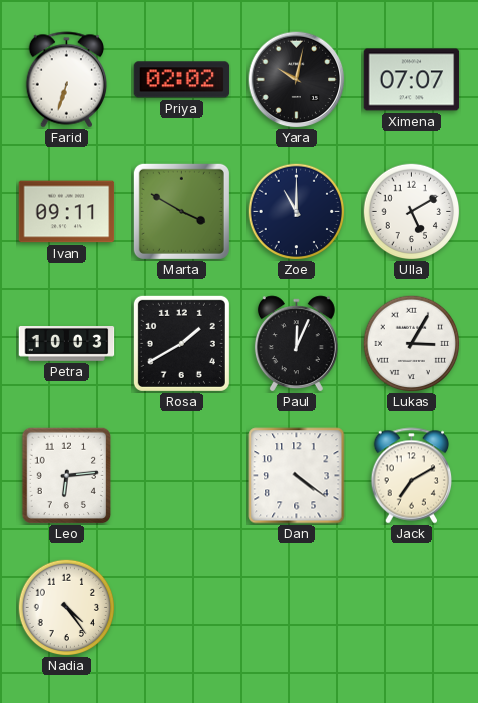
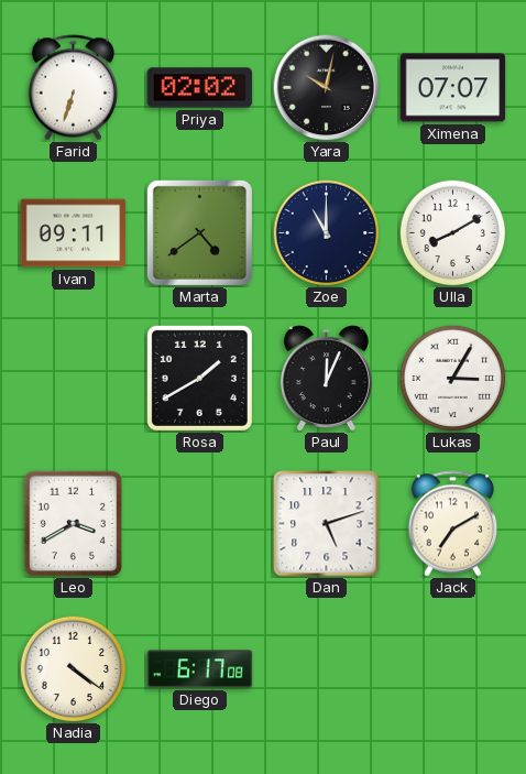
Marta: 3:50 -> 4:39 (199, 232)
Ulla: 5:10 -> 8:10 (452, 232)
Petra: 10:03 -> none (67, 344)
Leo: 6:14 -> 3:40 (74, 523)
Dan: 4:21 -> 5:12 (327, 524)
Nadia: 4:24 -> 4:21 (73, 668)
Diego: none -> 6:17 (200, 669)
